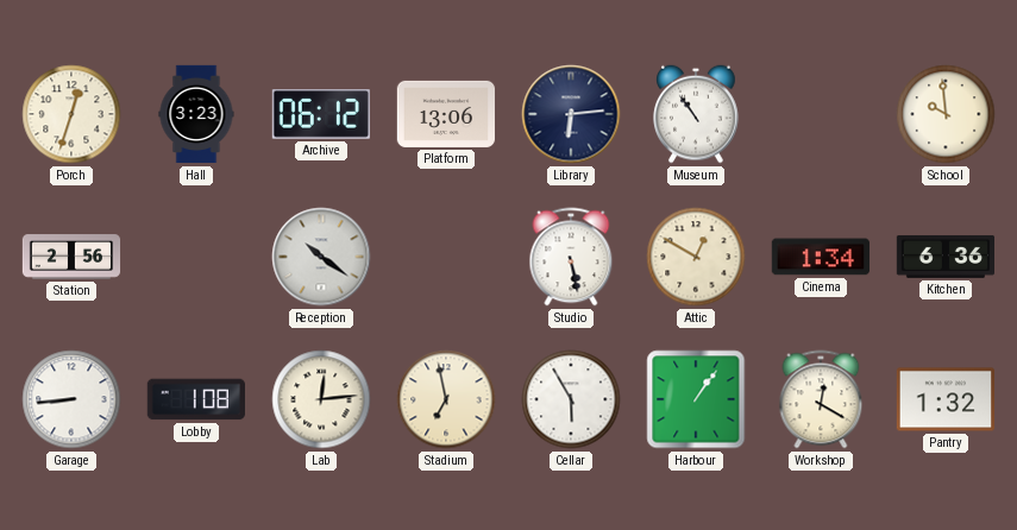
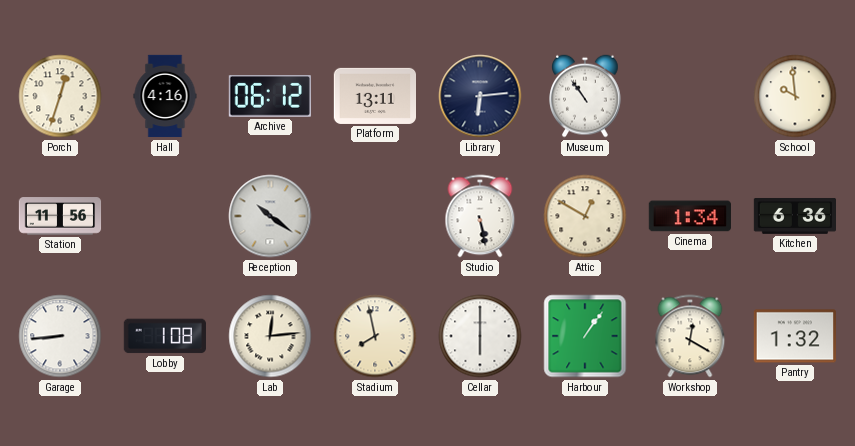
Hall: 3:23 -> 4:16 (165, 96)
Platform: 13:06 -> 13:11 (374, 96)
Station: 2:56 -> 11:56 (60, 216)
Stadium: 6:58 -> 7:58 (375, 336)
Cellar: 5:55 -> 6:00 (480, 336)
